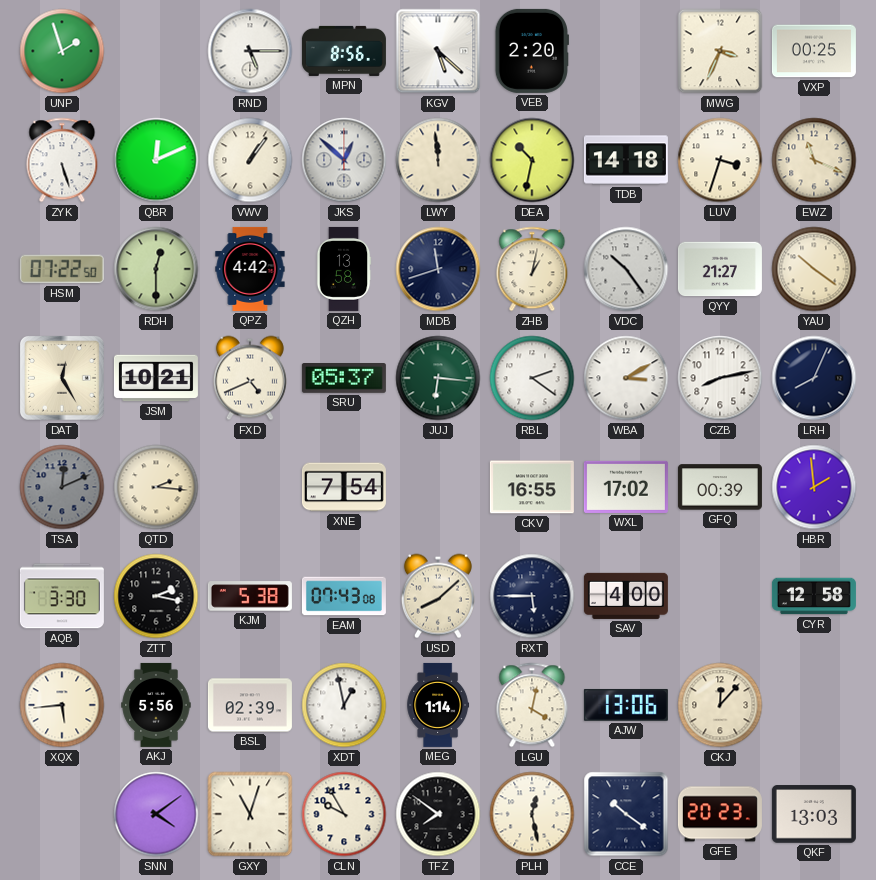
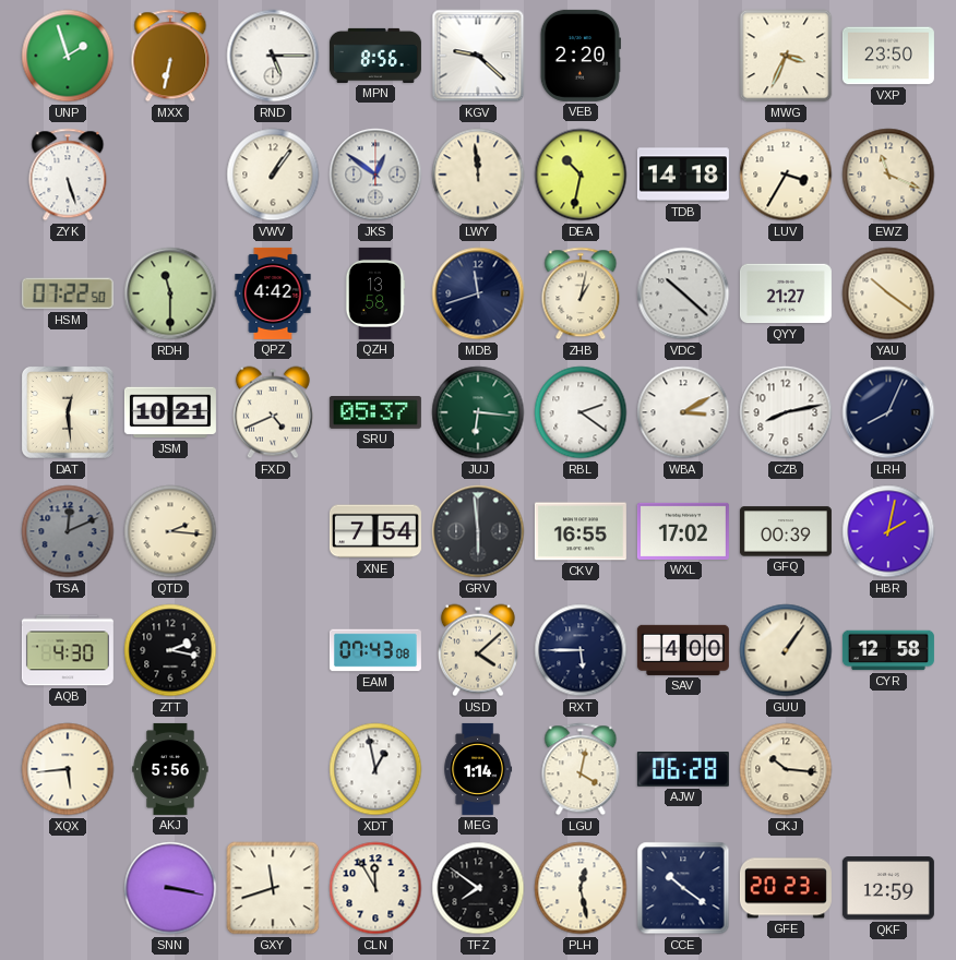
MXX: none -> 6:32 (170, 56)
KGV: 5:22 -> 9:22 (478, 56)
VXP: 00:25 -> 23:50 (888, 56)
QBR: 12:11 -> none (156, 160)
JKS: 12:52 -> 12:51 (375, 175)
LUV: 3:33 -> 3:35 (786, 175)
RDH: 12:30 -> 11:30 (170, 293)
VDC: 10:24 -> 10:22 (683, 293)
DAT: 12:25 -> 12:29 (69, 413)
GRV: none -> 5:59 (478, 531)
HBR: 1:59 -> 2:02 (888, 531)
AQB: 3:30 -> 4:30 (68, 650)
KJM: 5:38 -> none (250, 596)
USD: 8:08 -> 4:08 (478, 650)
GUU: none -> 1:06 (786, 650)
BSL: 02:39 -> none (250, 705)
AJW: 13:06 -> 06:28 (683, 769)
CKJ: 12:07 -> 10:16 (786, 769)
SNN: 4:09 -> 3:17 (170, 888)
GXY: 11:03 -> 11:42 (273, 888)
CLN: 9:55 -> 11:55 (375, 888)
QKF: 13:03 -> 12:59 (888, 888)
